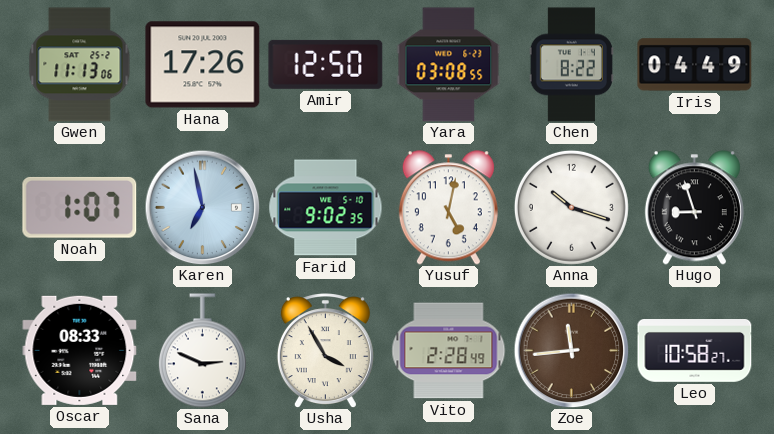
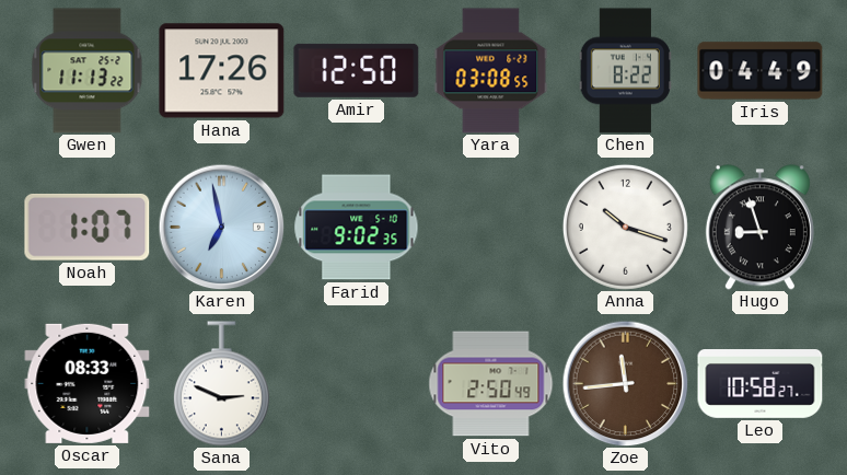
Gwen: 11:13:06 -> 11:13:22 (88, 71)
Yusuf: 5:02 -> none (448, 208)
Usha: 3:55 -> none (325, 351)
Vito: 2:28 -> 2:50 (491, 384)
